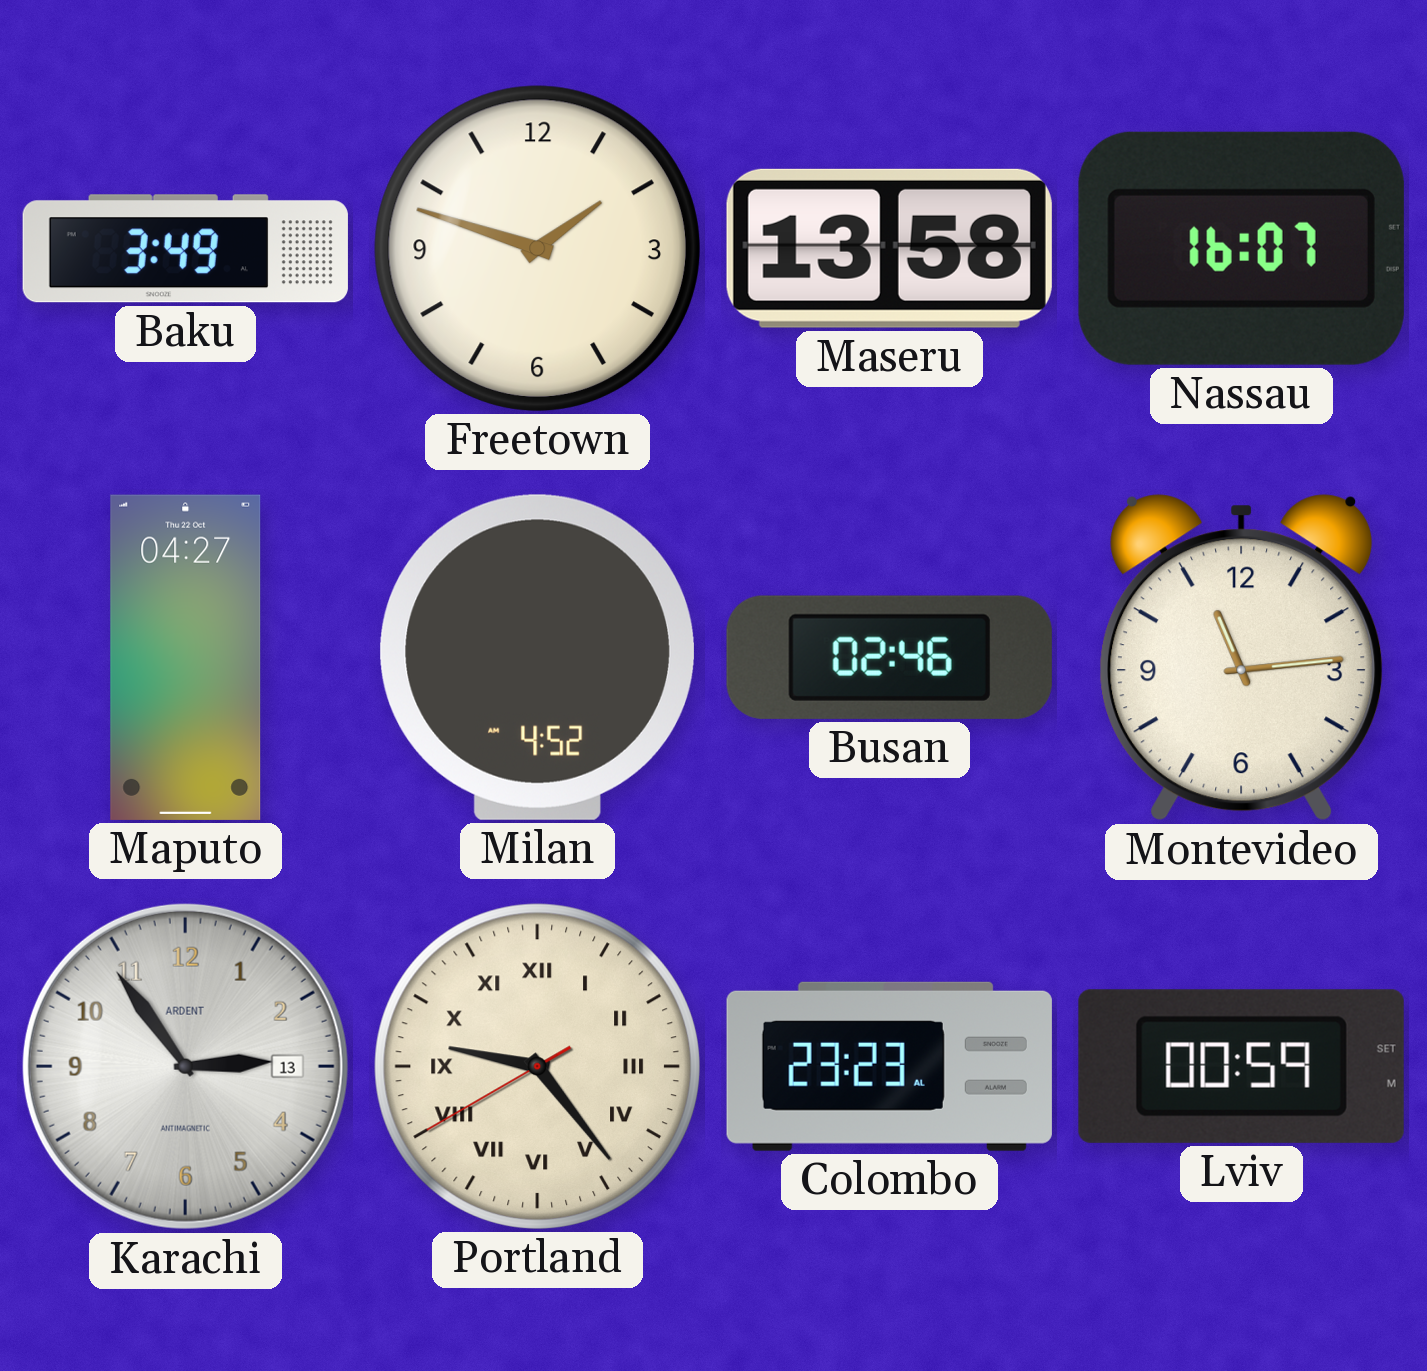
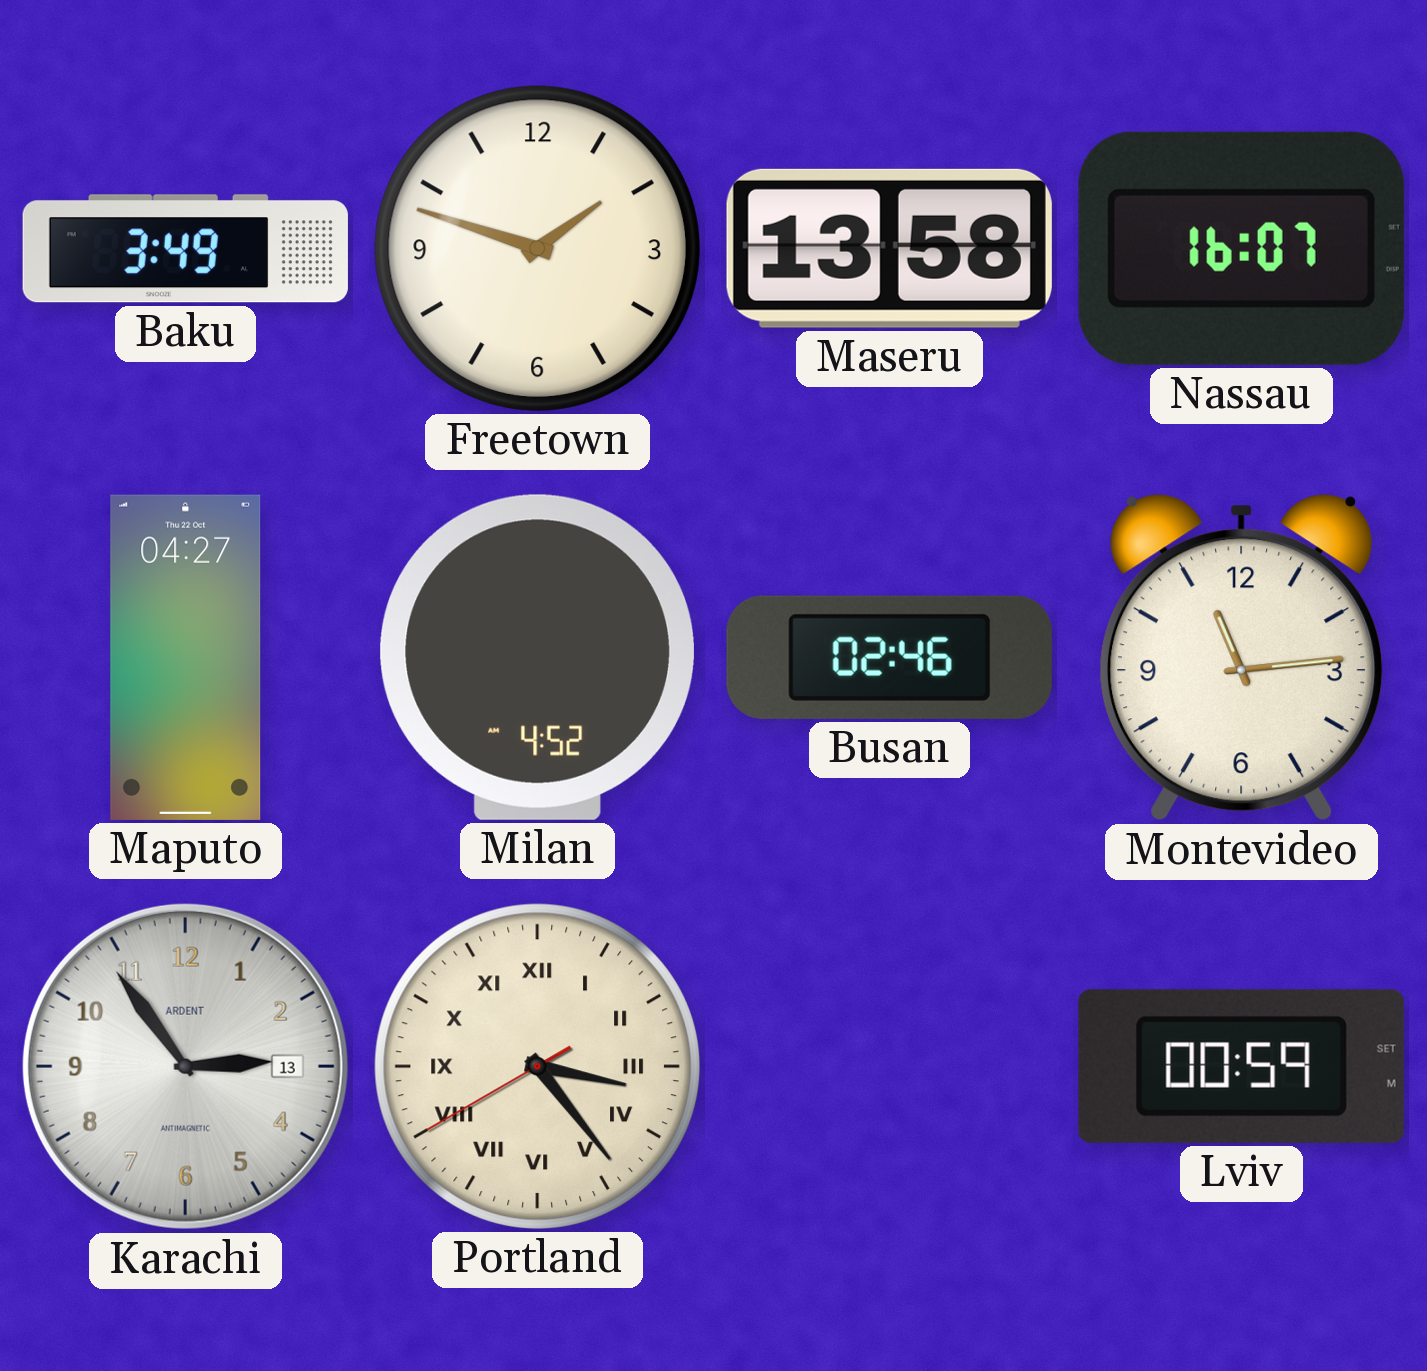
Portland: 9:23 -> 3:23 (537, 1066)
Colombo: 23:23 -> none (889, 1066)
